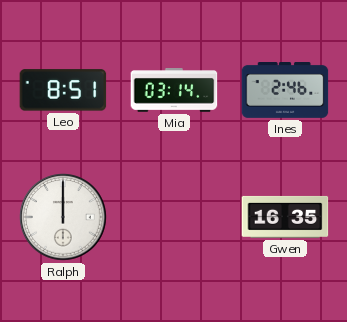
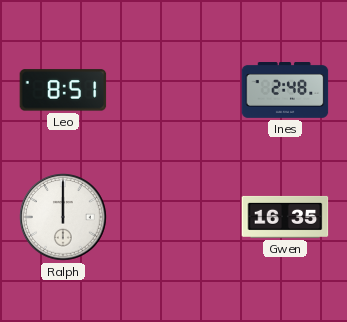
Mia: 03:14 -> none (174, 91)
Ines: 2:46 -> 2:48 (285, 91)
